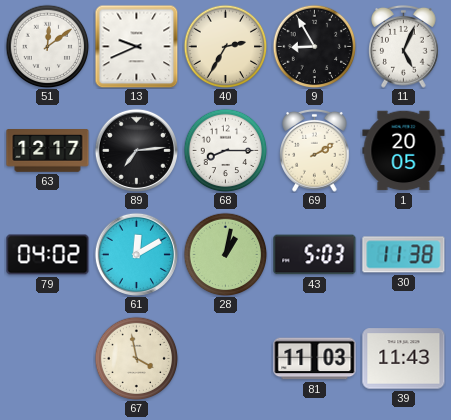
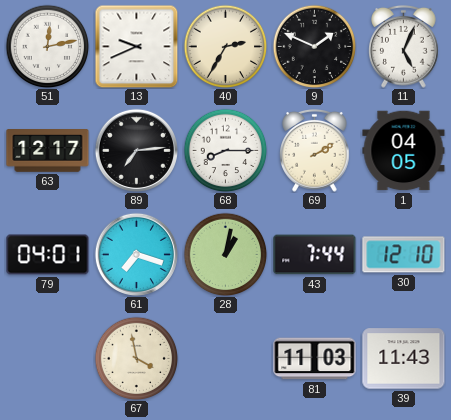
51: 12:09 -> 12:13 (47, 46)
9: 8:55 -> 1:49 (314, 46)
1: 20:05 -> 04:05 (404, 151)
79: 04:02 -> 04:01 (48, 255)
61: 12:10 -> 7:18 (136, 254)
43: 5:03 -> 7:44 (315, 255)
30: 11:38 -> 12:10 (404, 255)
